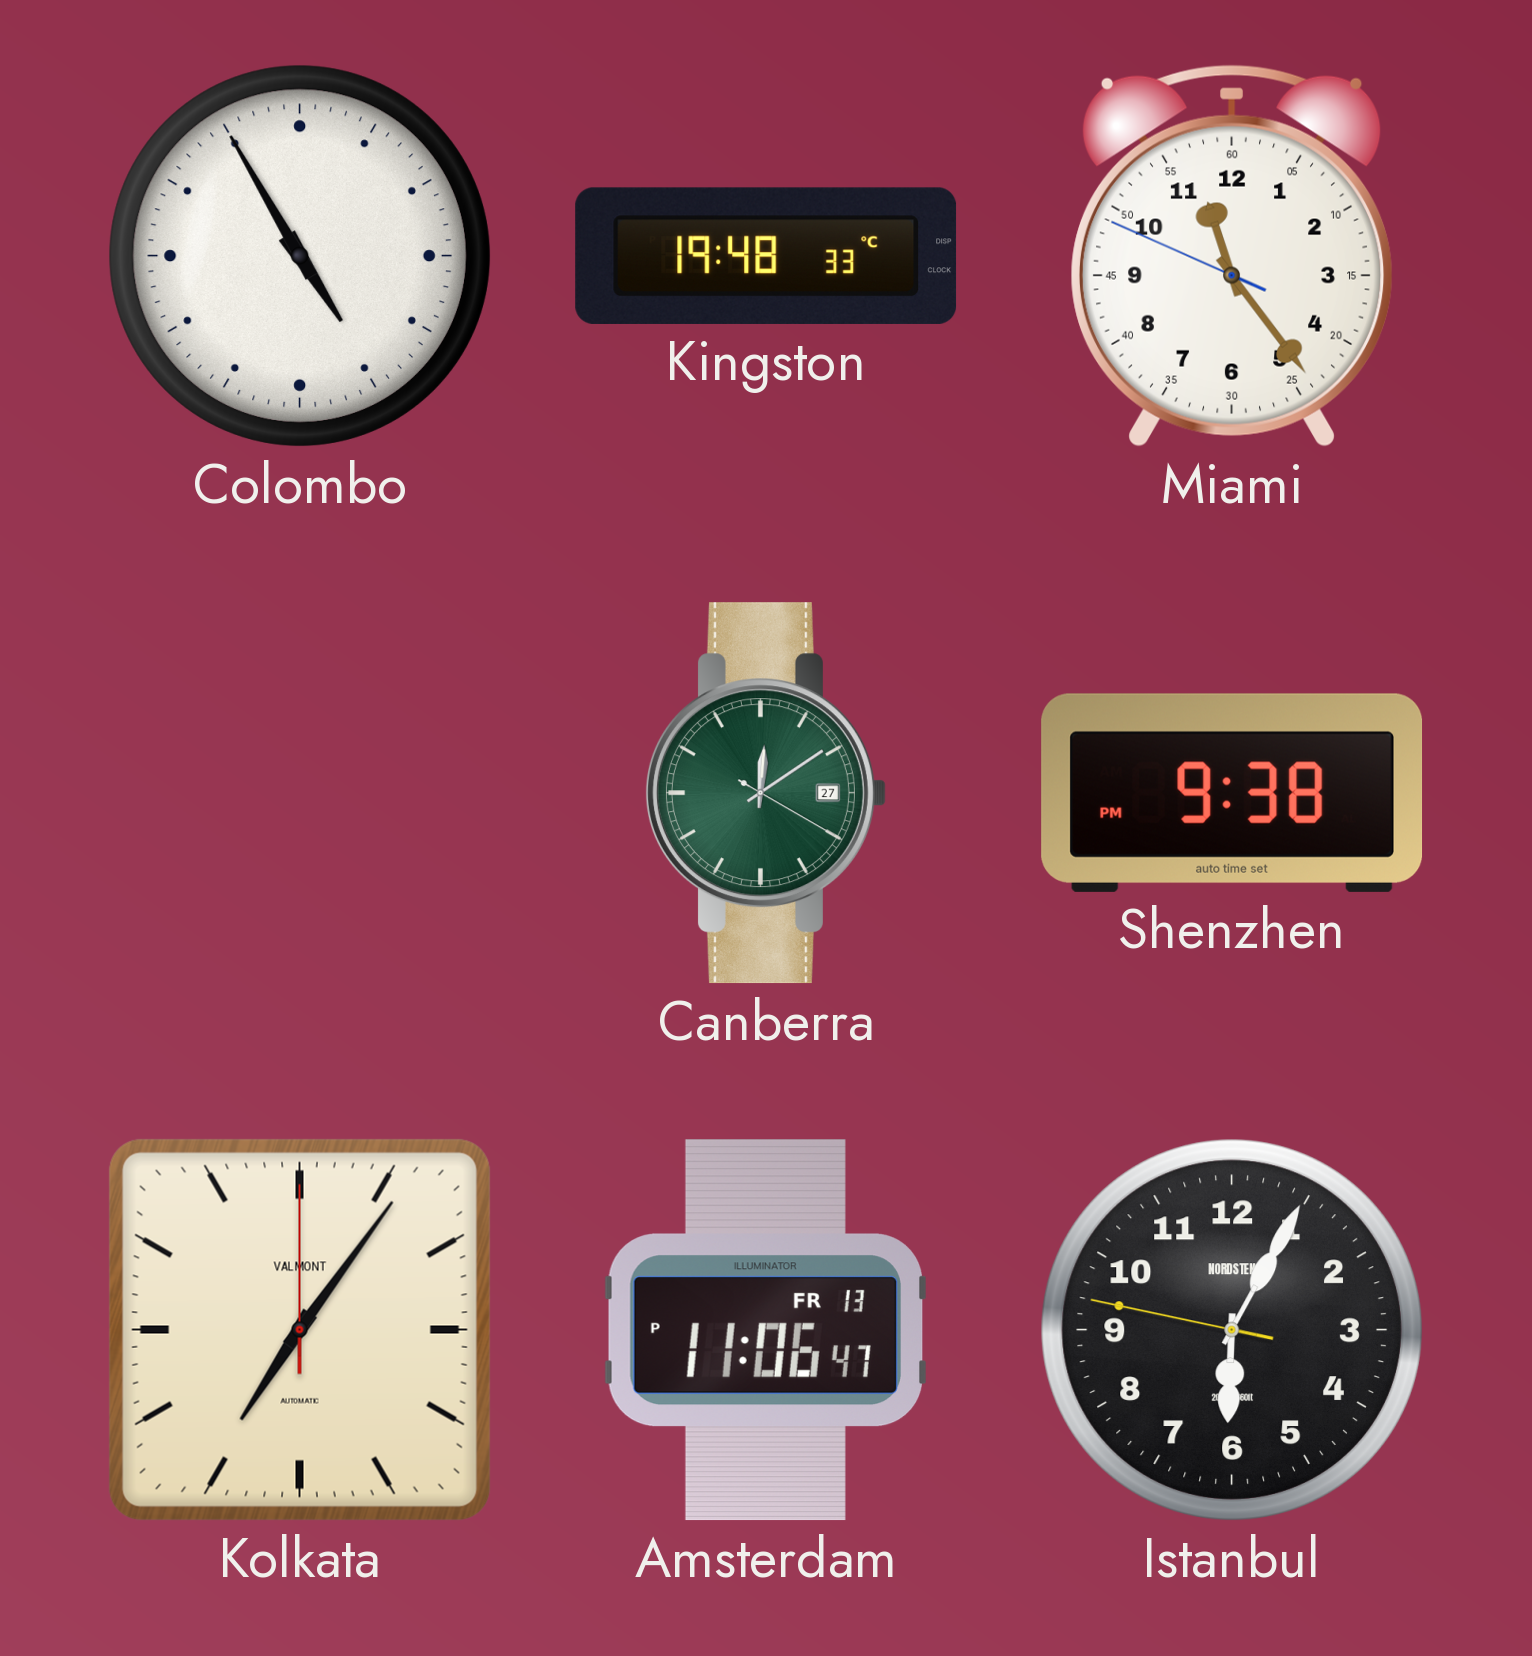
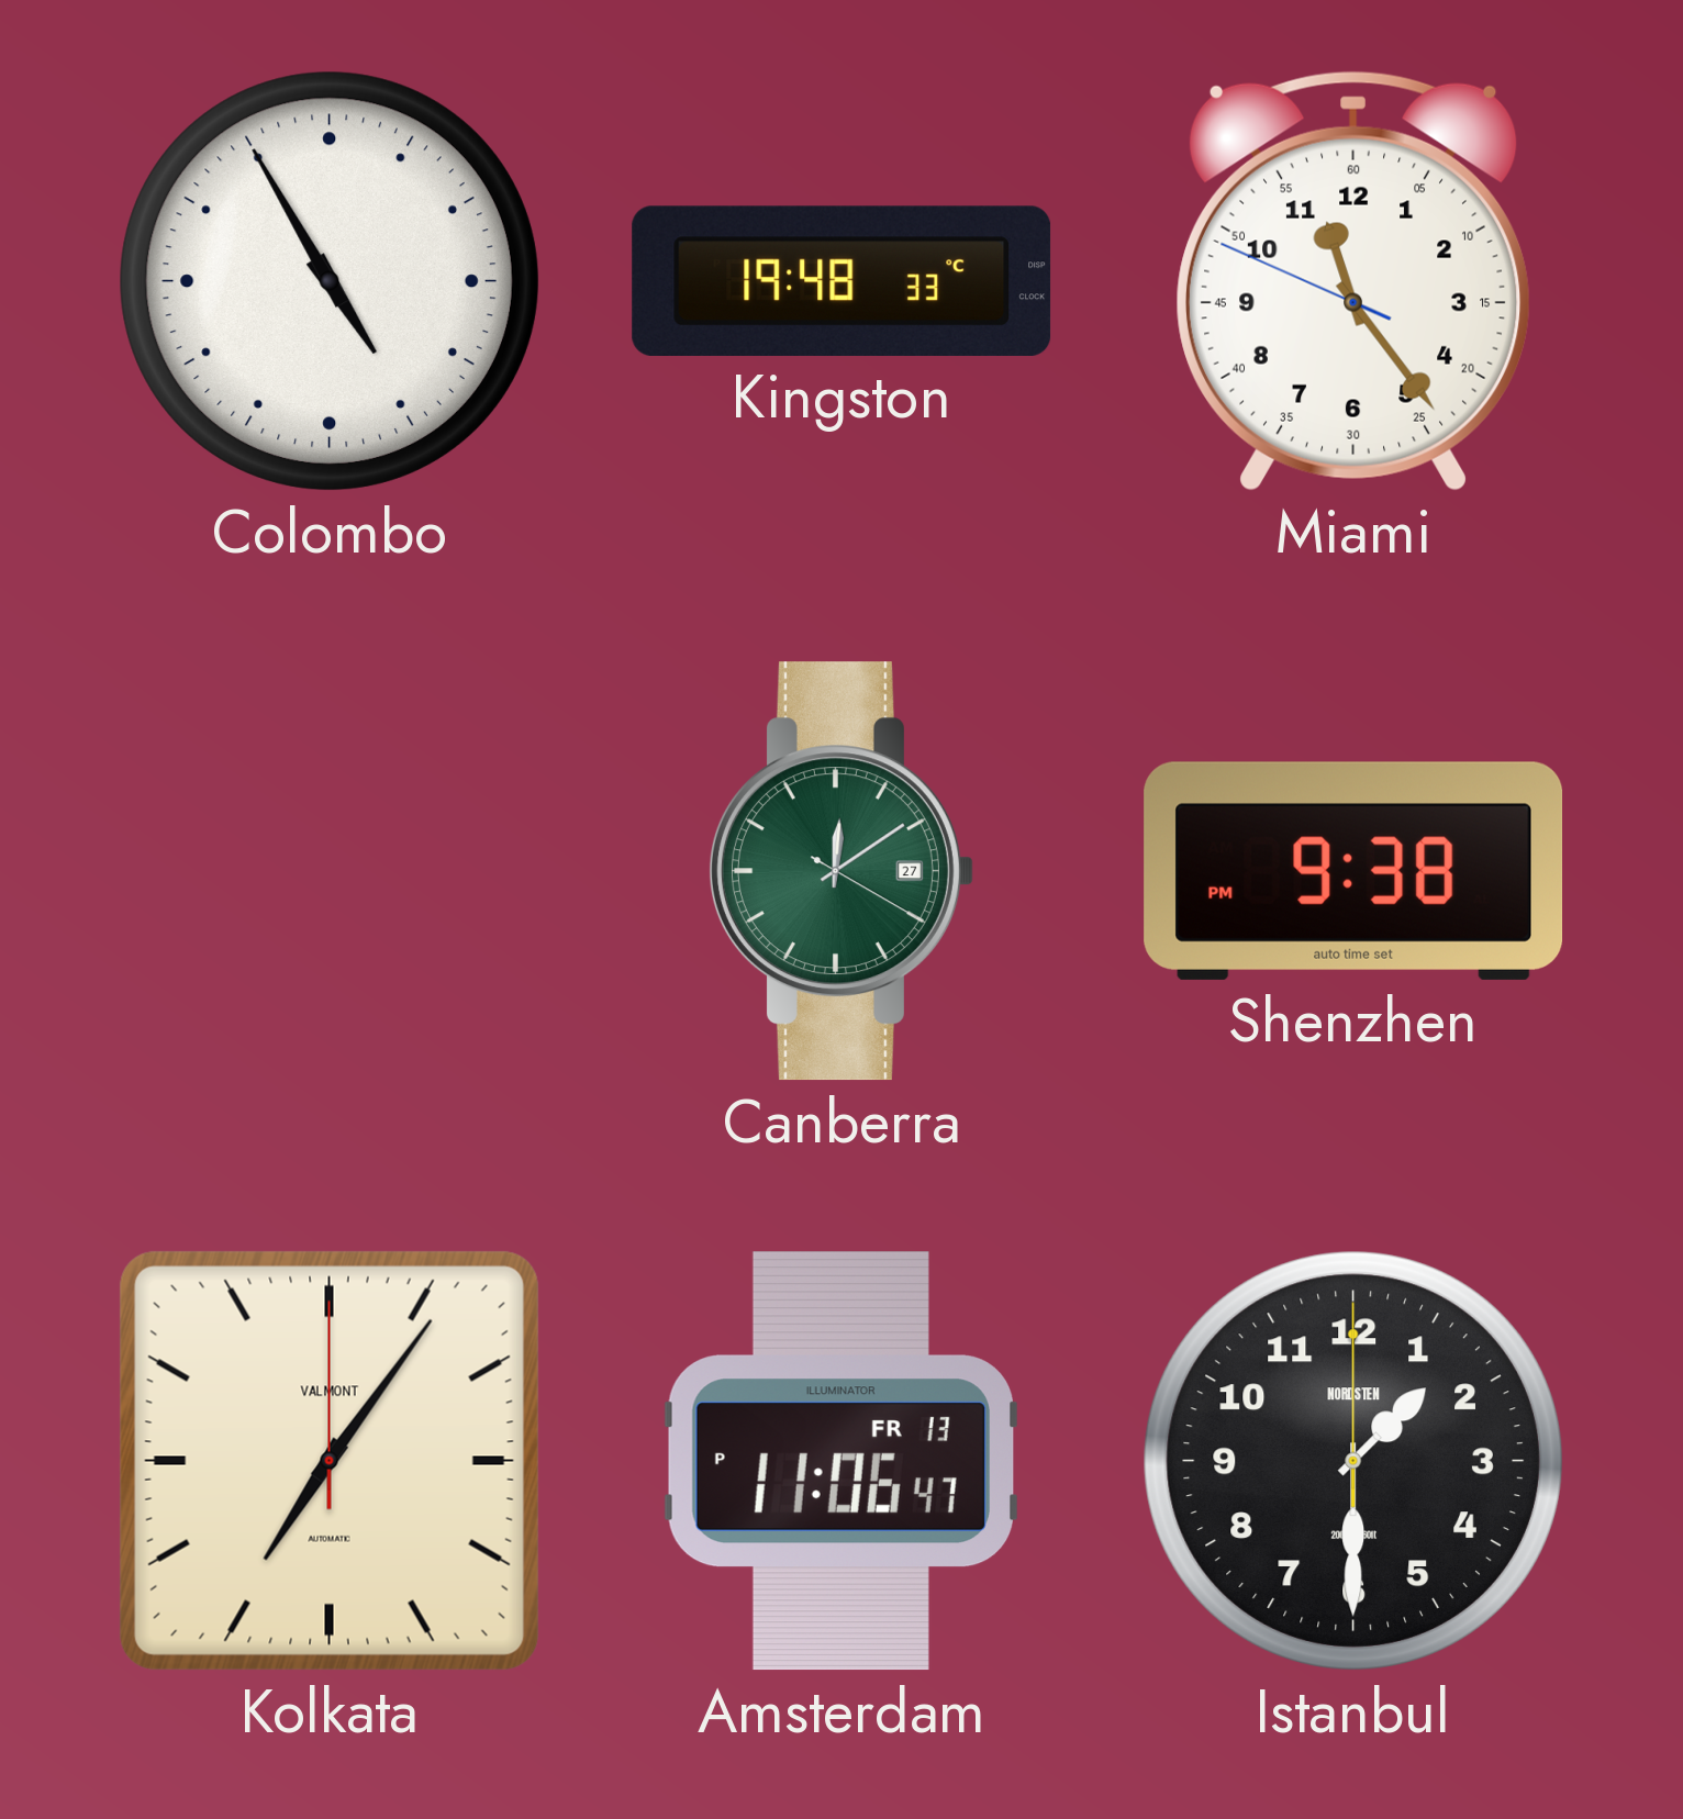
Istanbul: 6:04 -> 1:30 (1353, 1461)
